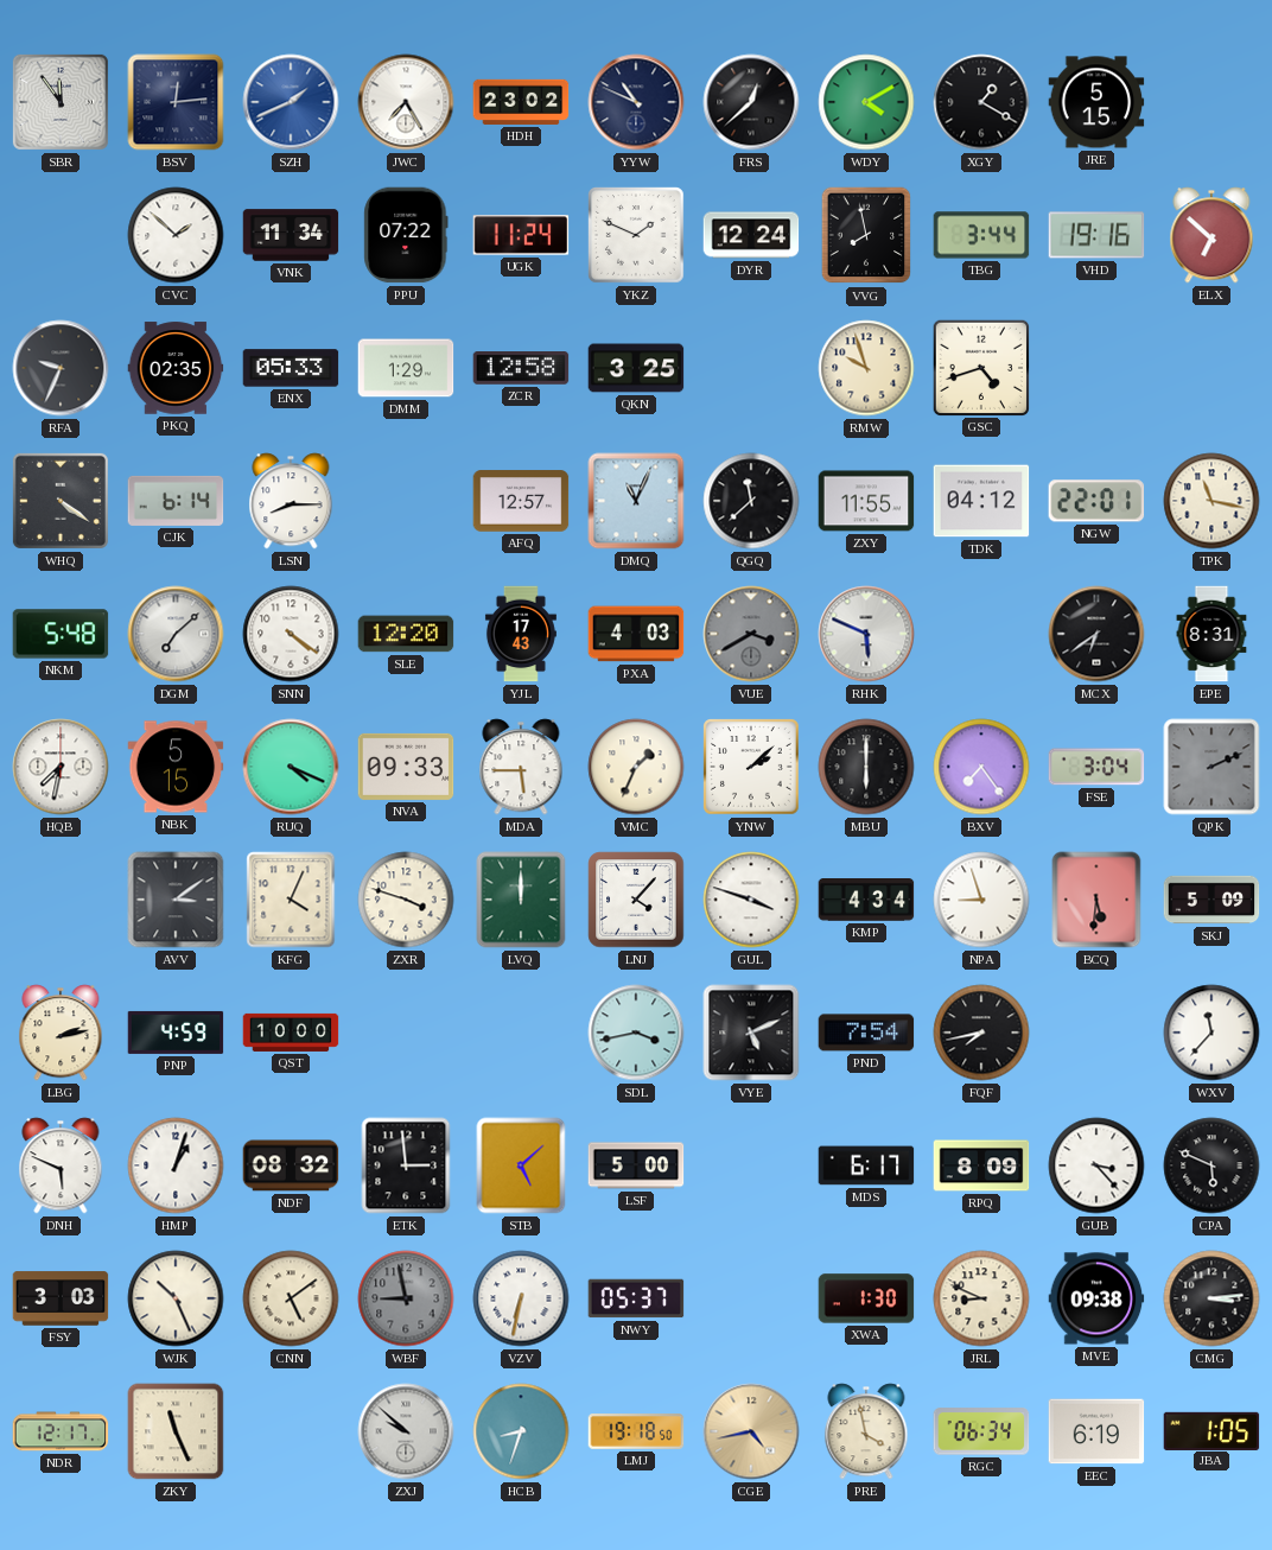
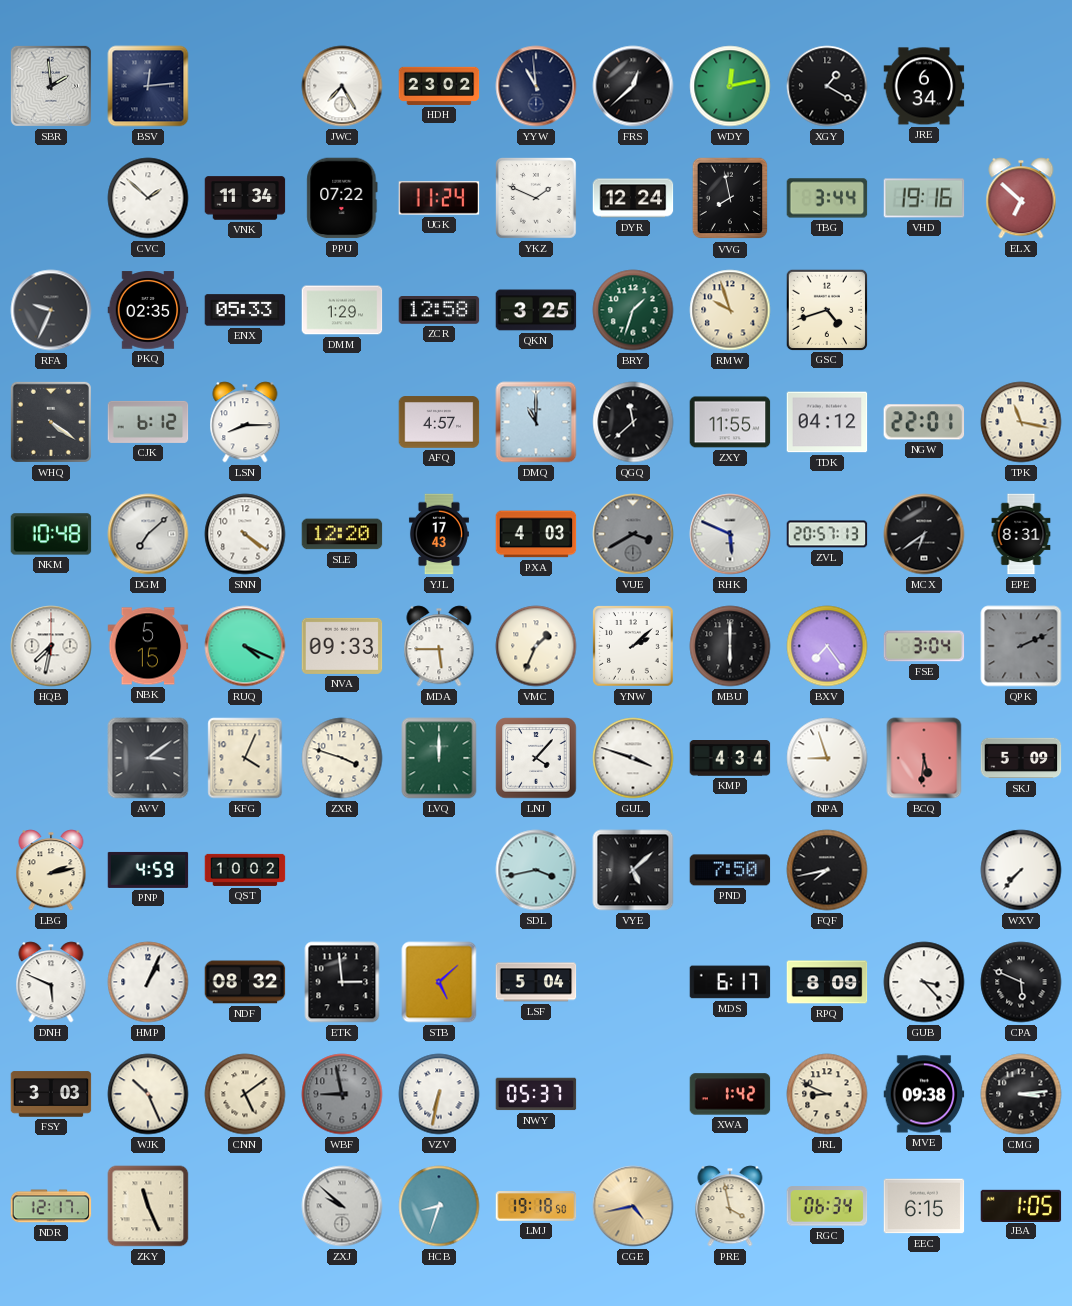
SBR: 11:54 -> 1:59 (51, 86)
SZH: 1:41 -> none (291, 102)
YYW: 10:49 -> 10:59 (536, 86)
WDY: 4:10 -> 12:13 (730, 86)
JRE: 5:15 -> 6:34 (924, 86)
BRY: none -> 1:33 (633, 310)
CJK: 6:14 -> 6:12 (148, 422)
AFQ: 12:57 -> 4:57 (439, 422)
DMQ: 11:04 -> 11:00 (536, 422)
NKM: 5:48 -> 10:48 (51, 534)
ZVL: none -> 20:57 (827, 534)
QST: 10:00 -> 10:02 (245, 870)
VYE: 5:11 -> 5:08 (633, 870)
PND: 7:54 -> 7:50 (730, 870)
WXV: 11:37 -> 7:37 (1021, 870)
HMP: 1:03 -> 1:04 (148, 982)
LSF: 5:00 -> 5:04 (536, 982)
XWA: 1:30 -> 1:42 (730, 1094)
EEC: 6:19 -> 6:15 (924, 1206)
